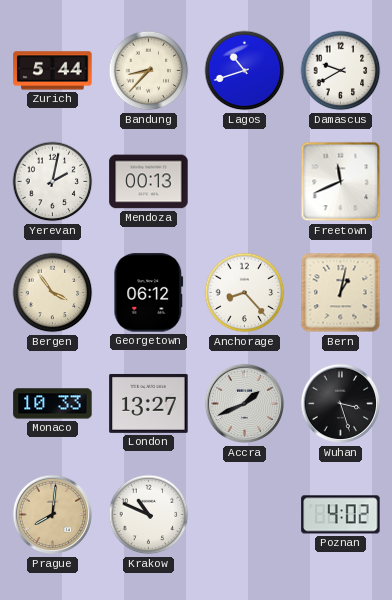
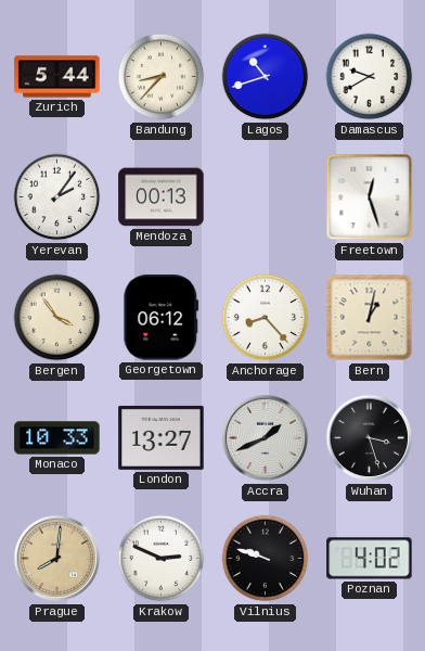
Yerevan: 2:02 -> 2:06 (57, 197)
Freetown: 11:41 -> 12:27 (370, 197)
Krakow: 10:49 -> 2:49 (162, 559)
Vilnius: none -> 9:48 (266, 559)
